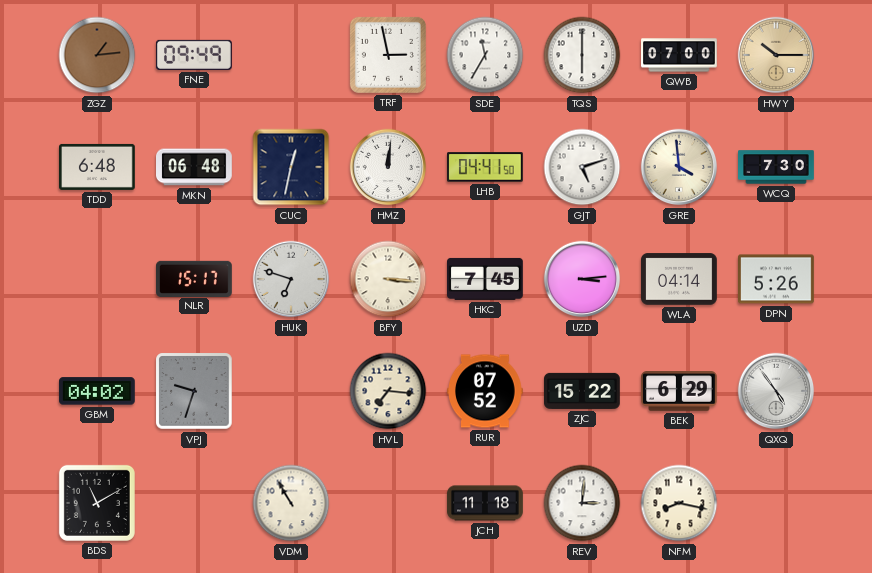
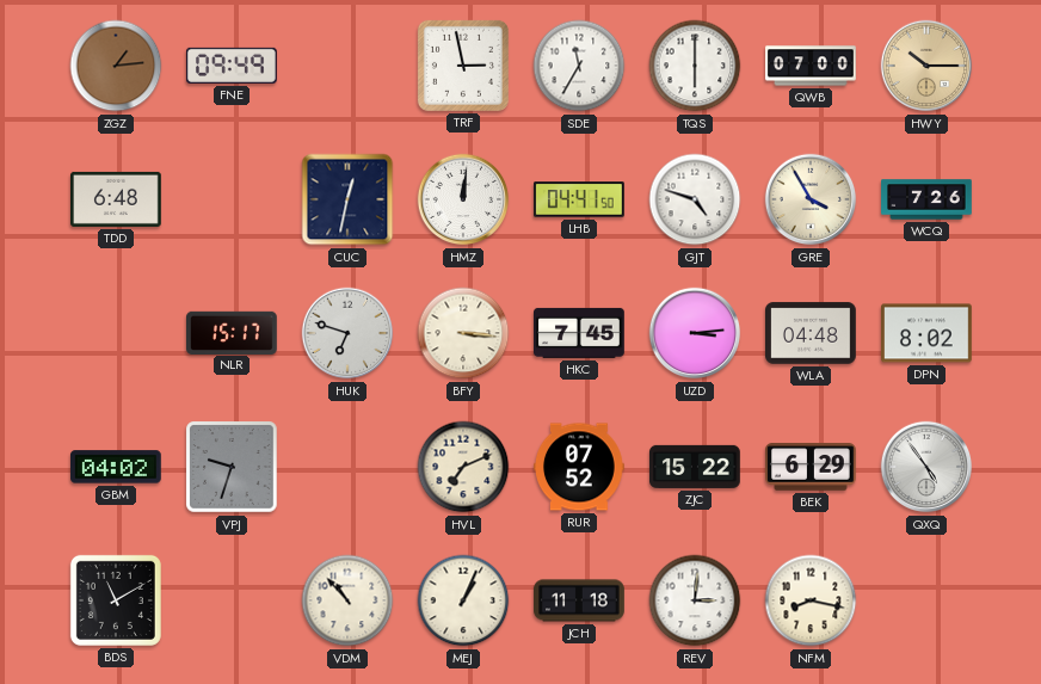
MKN: 06:48 -> none (195, 167)
GJT: 5:12 -> 4:48 (695, 199)
GRE: 3:59 -> 3:55 (811, 199)
WCQ: 7:30 -> 7:26 (926, 199)
WLA: 04:14 -> 04:48 (812, 333)
DPN: 5:26 -> 8:02 (928, 333)
HVL: 7:16 -> 7:11 (463, 467)
VDM: 10:55 -> 10:53 (347, 600)
MEJ: none -> 1:04 (463, 600)
